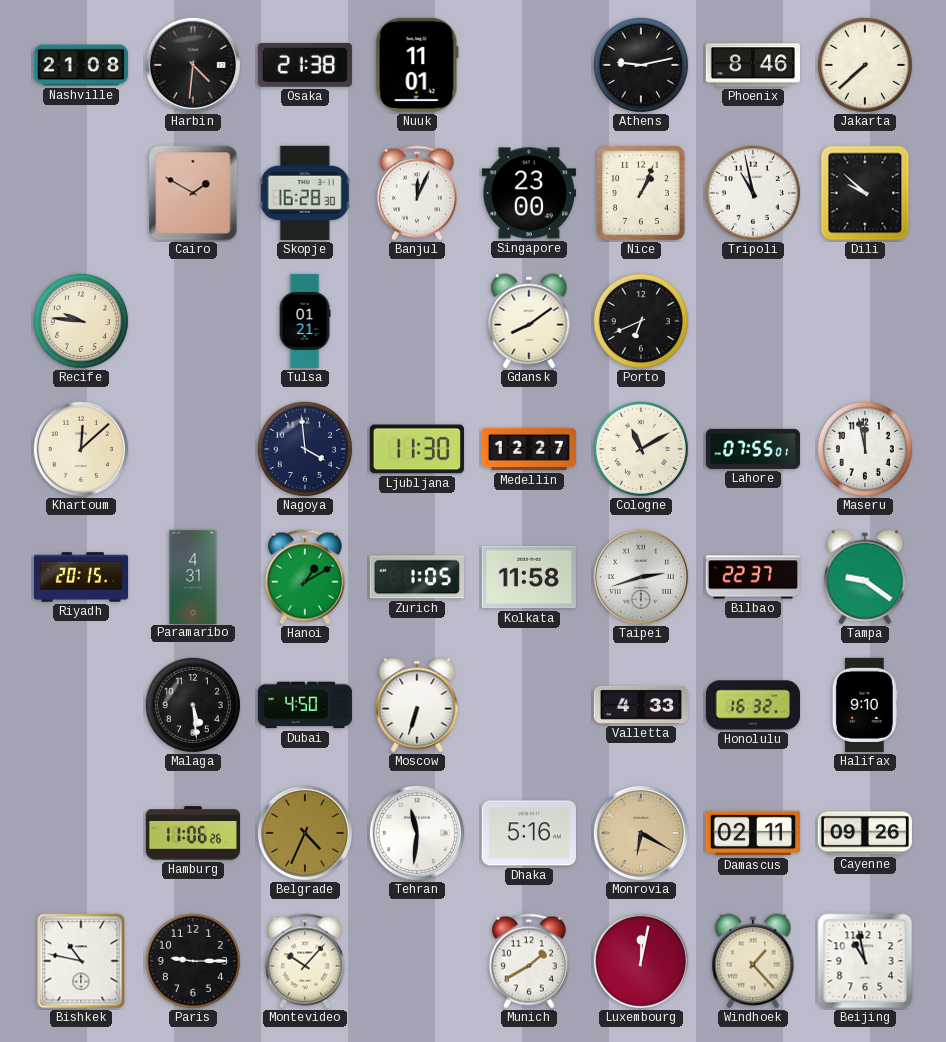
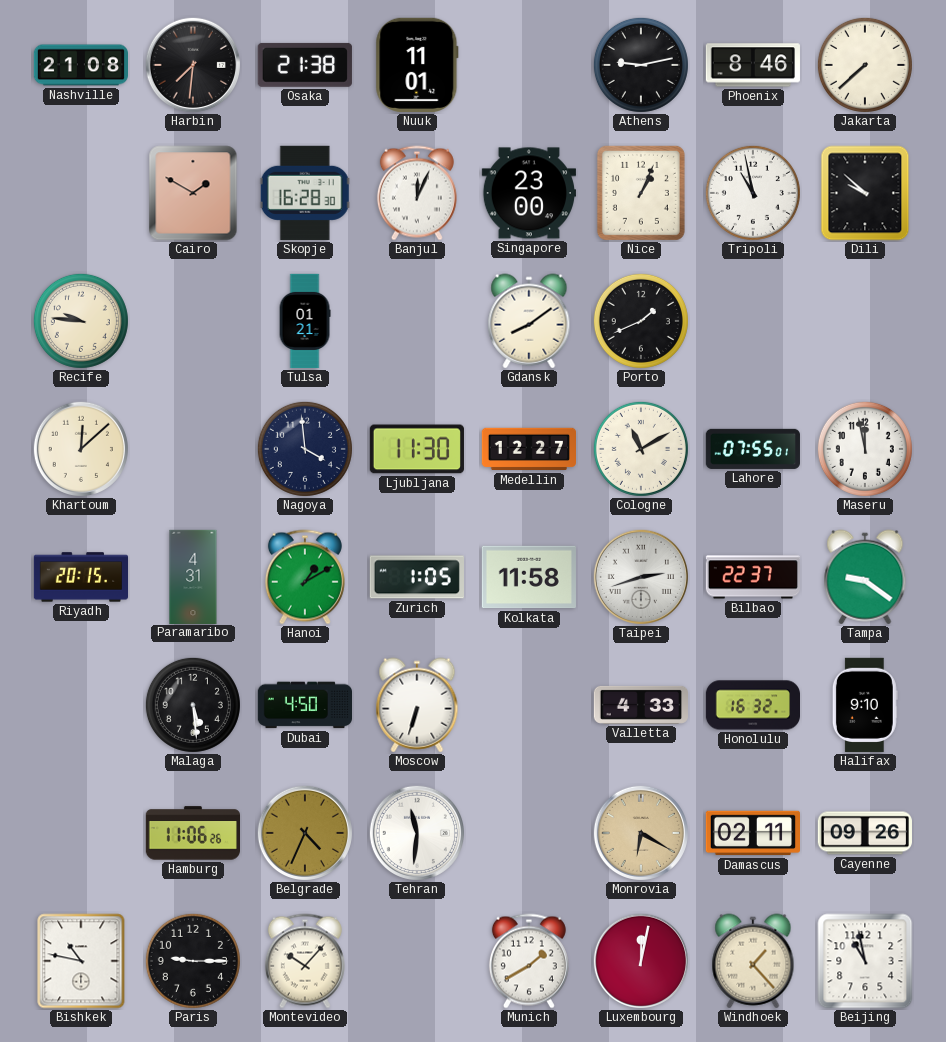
Harbin: 4:31 -> 7:31 (193, 65)
Porto: 6:41 -> 1:41 (641, 321)
Dhaka: 5:16 -> none (529, 833)
